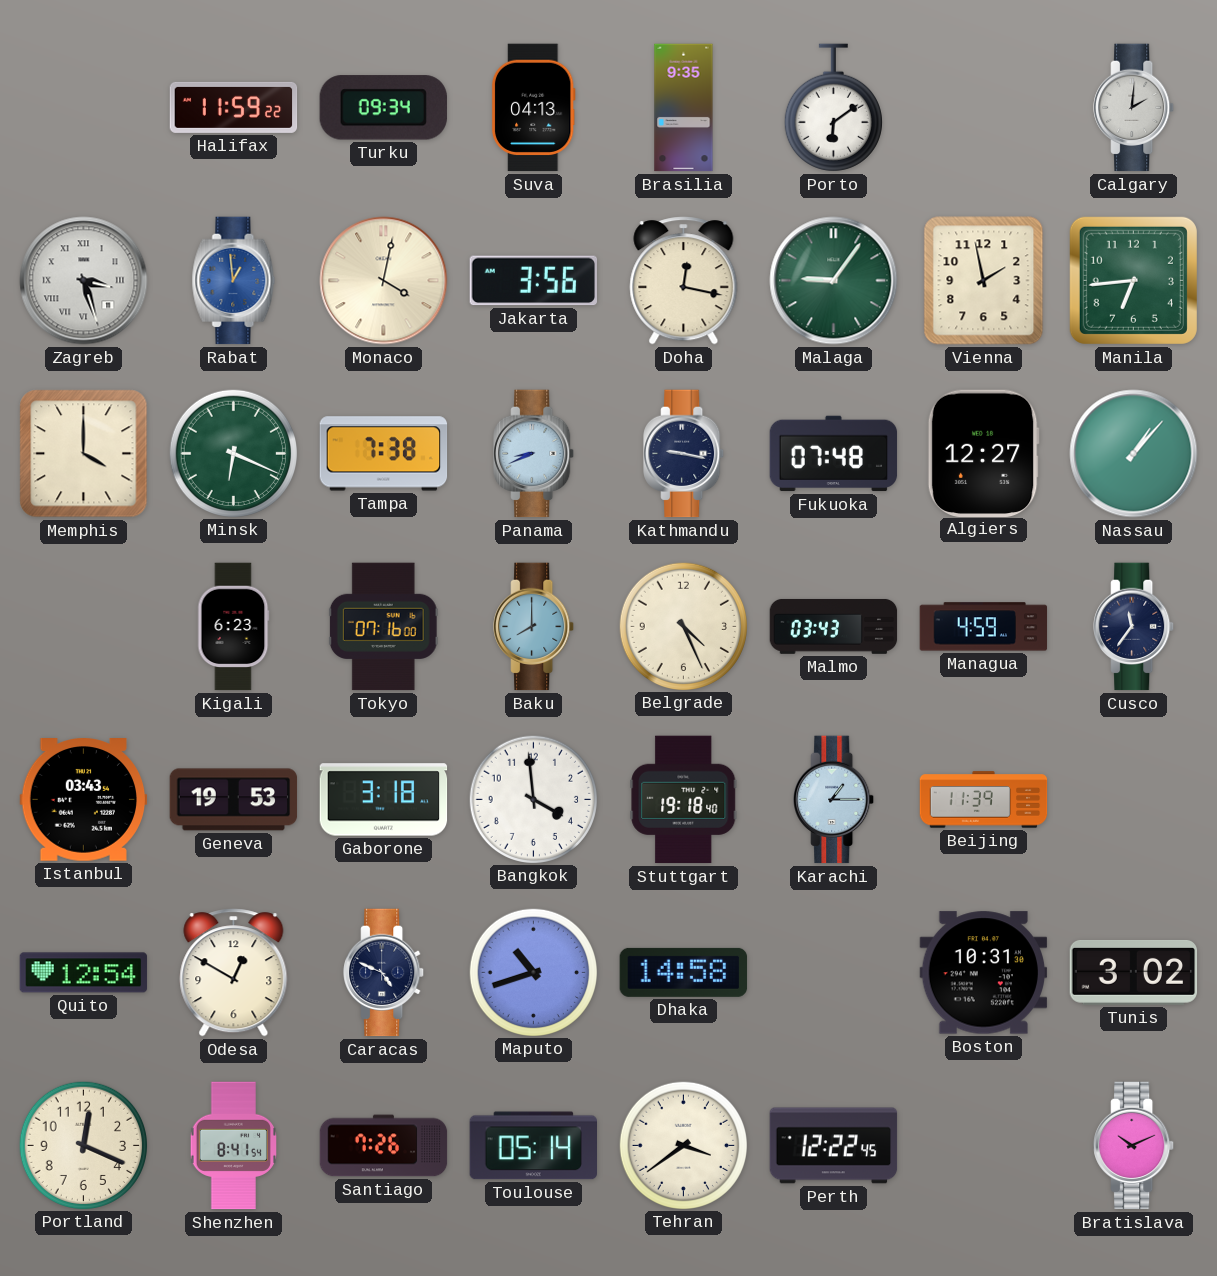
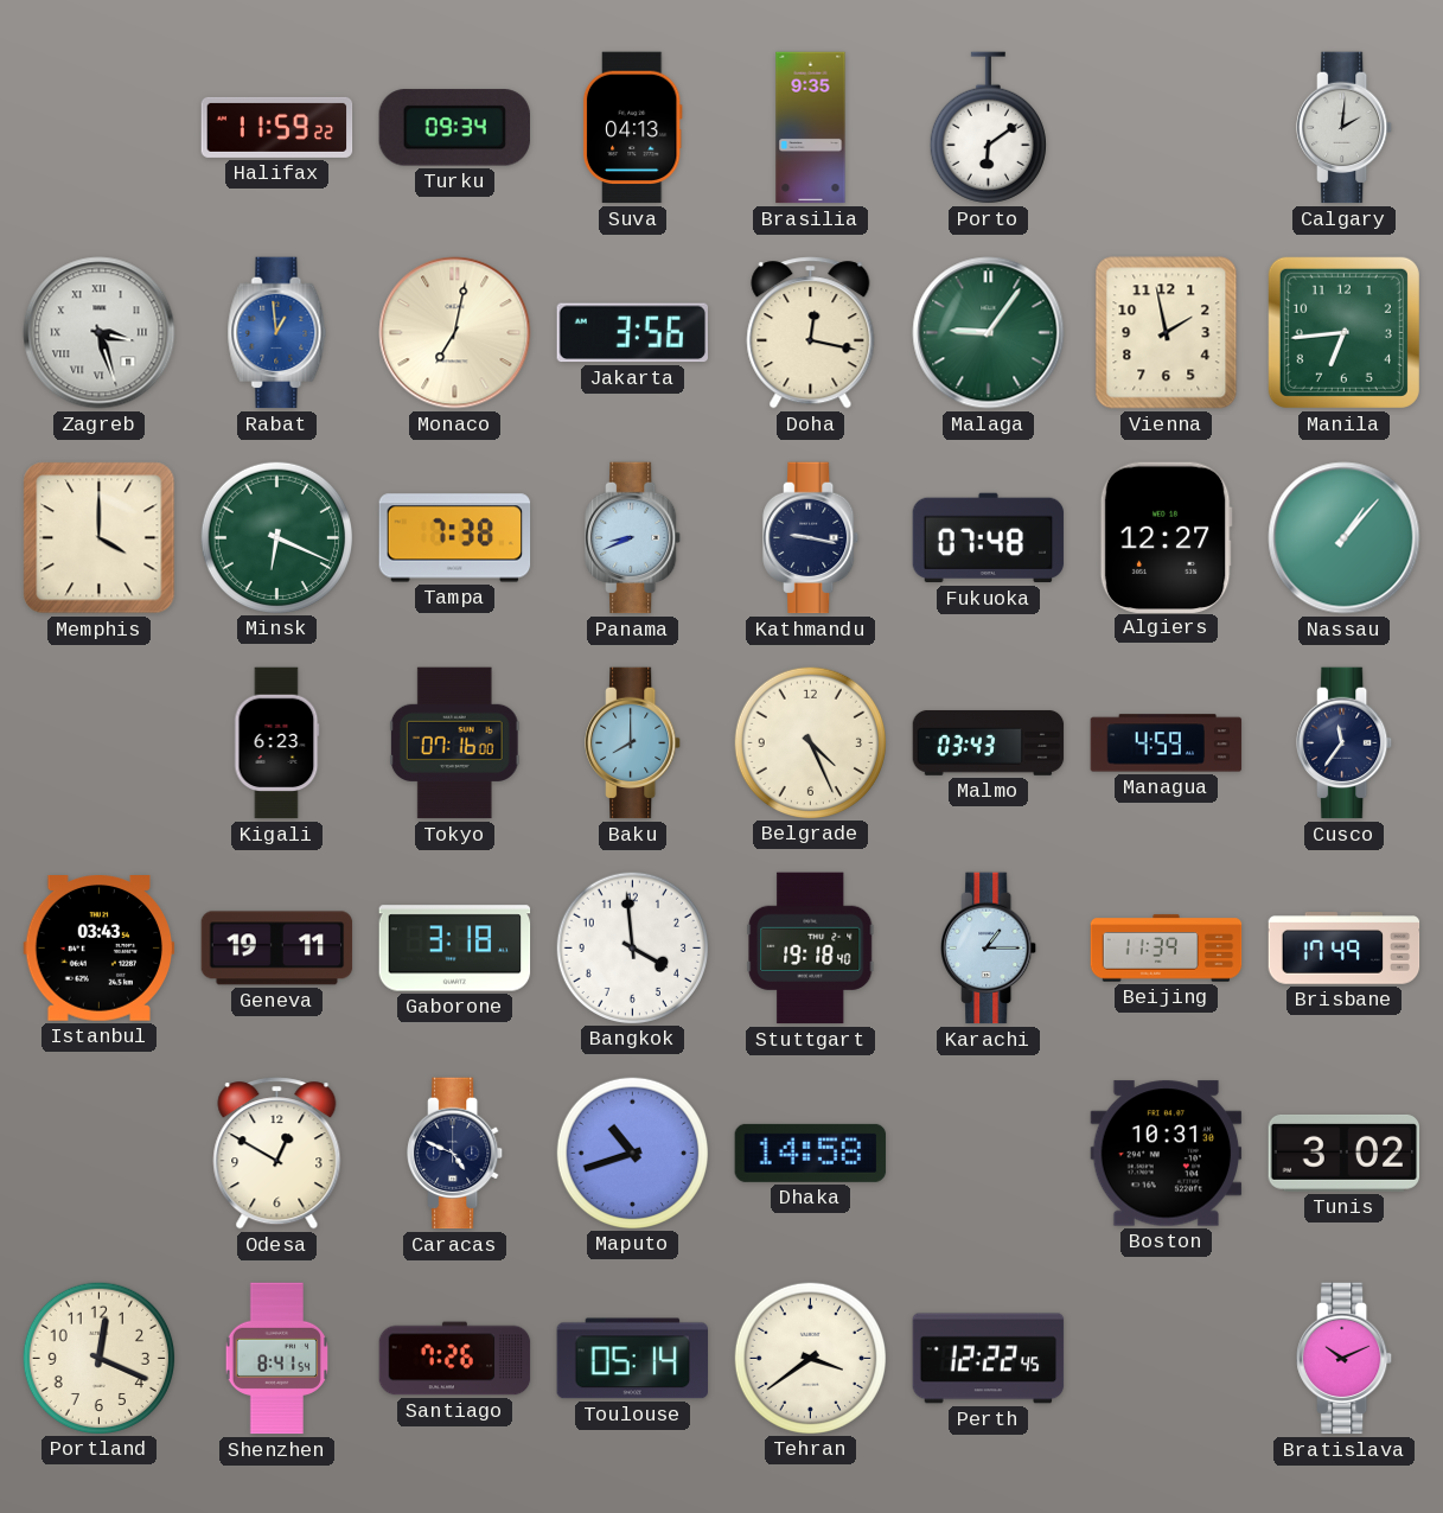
Monaco: 4:02 -> 7:02 (455, 333)
Geneva: 19:53 -> 19:11 (277, 949)
Brisbane: none -> 17:49 (1345, 949)
Quito: 12:54 -> none (84, 973)
